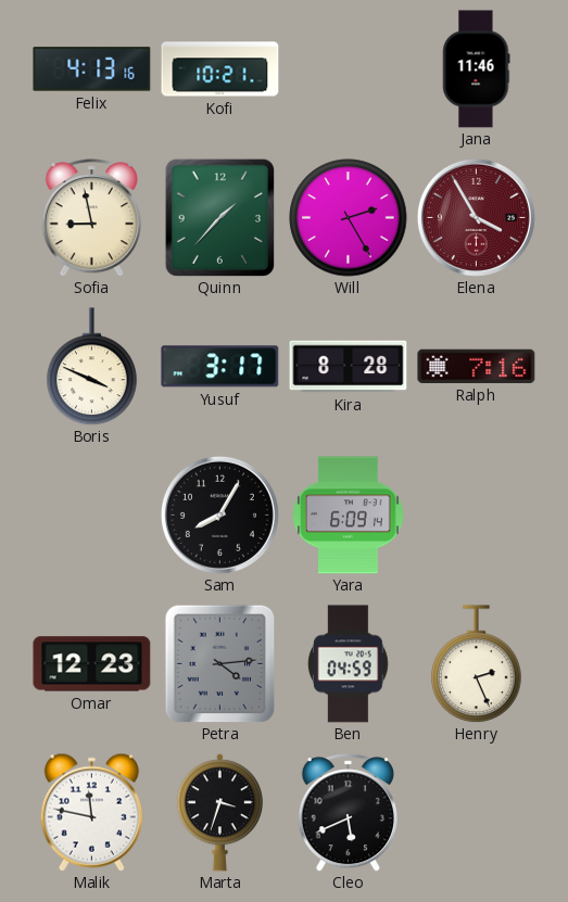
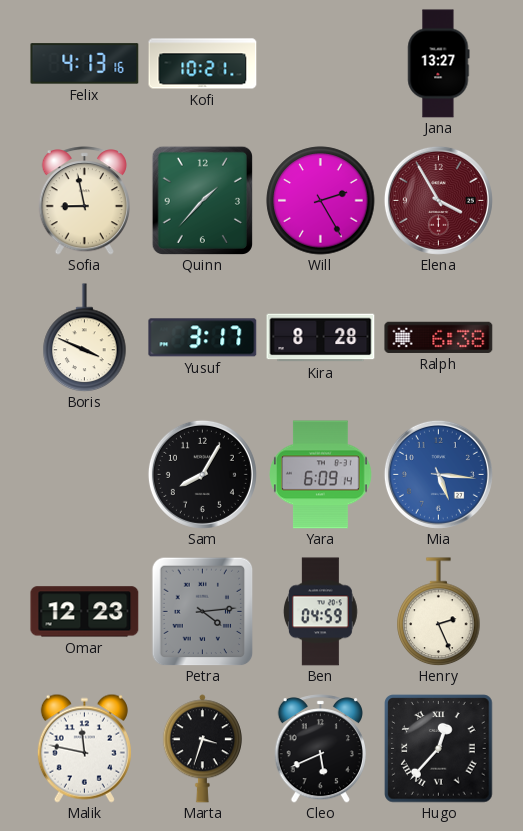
Jana: 11:46 -> 13:27 (439, 64)
Ralph: 7:16 -> 6:38 (439, 337)
Mia: none -> 5:16 (438, 474)
Hugo: none -> 12:37 (439, 749)
